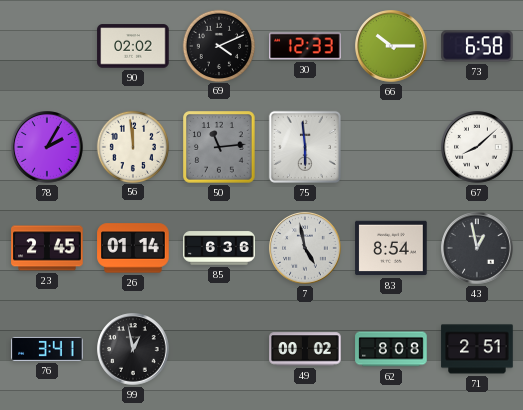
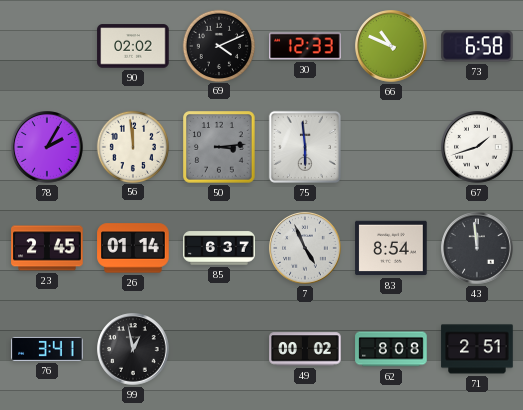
66: 10:15 -> 10:49 (391, 46)
50: 11:14 -> 3:14 (219, 147)
67: 8:08 -> 1:42 (477, 147)
85: 6:36 -> 6:37 (219, 248)
7: 4:58 -> 4:56 (305, 248)
43: 12:58 -> 11:59 (477, 248)
